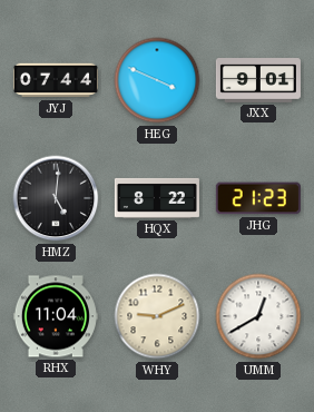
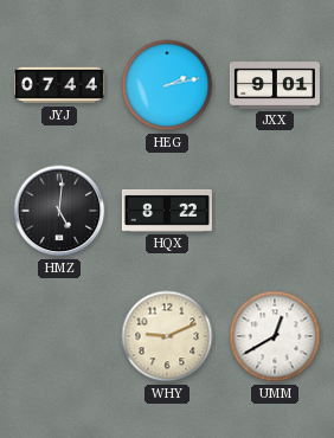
HEG: 3:49 -> 2:13 (167, 85)
JHG: 21:23 -> none (258, 198)
RHX: 11:04 -> none (56, 316)
